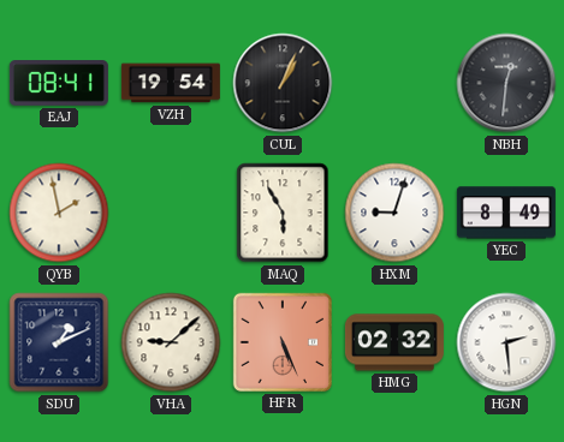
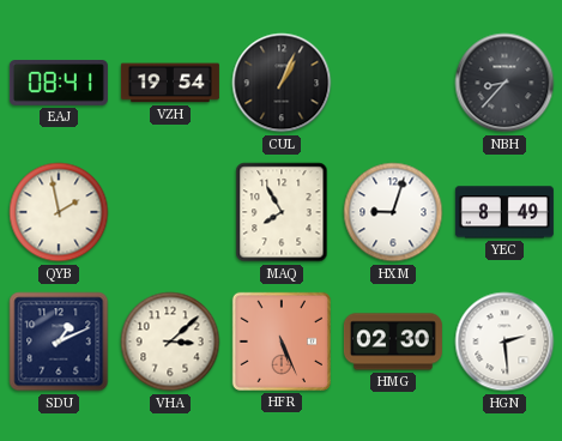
NBH: 12:31 -> 8:37 (504, 83)
MAQ: 5:55 -> 7:55 (282, 212)
VHA: 9:08 -> 3:08 (170, 342)
HMG: 02:32 -> 02:30 (393, 342)
